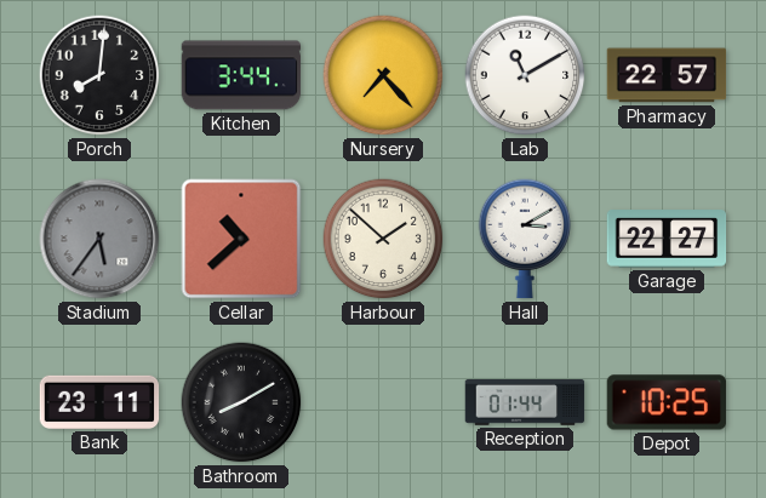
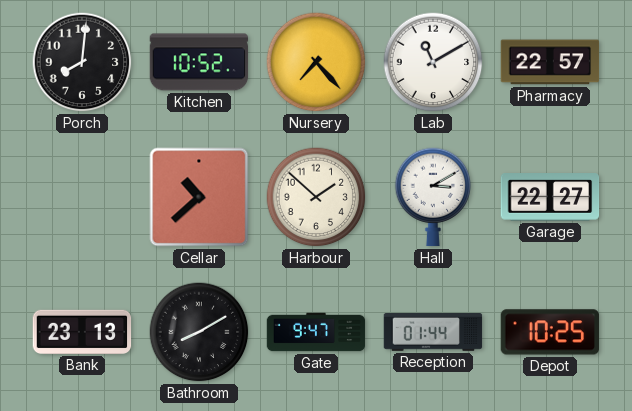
Kitchen: 3:44 -> 10:52 (199, 62)
Stadium: 5:36 -> none (99, 239)
Bank: 23:11 -> 23:13 (82, 332)
Gate: none -> 9:47 (316, 332)
